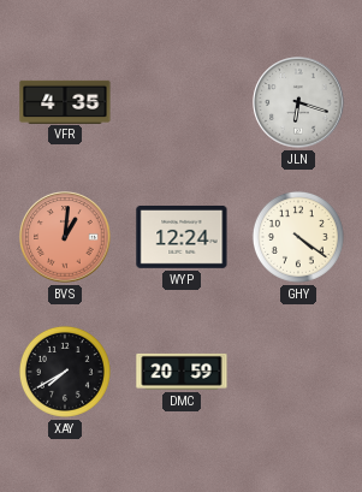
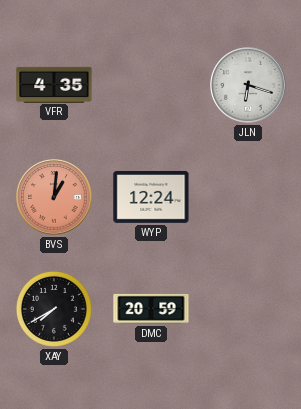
GHY: 4:21 -> none (298, 237)
